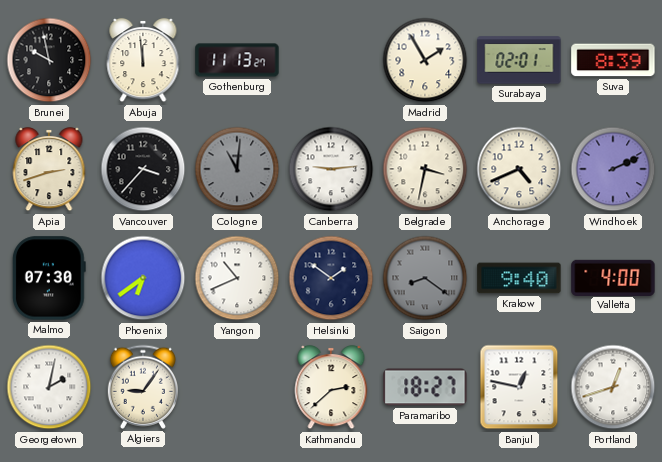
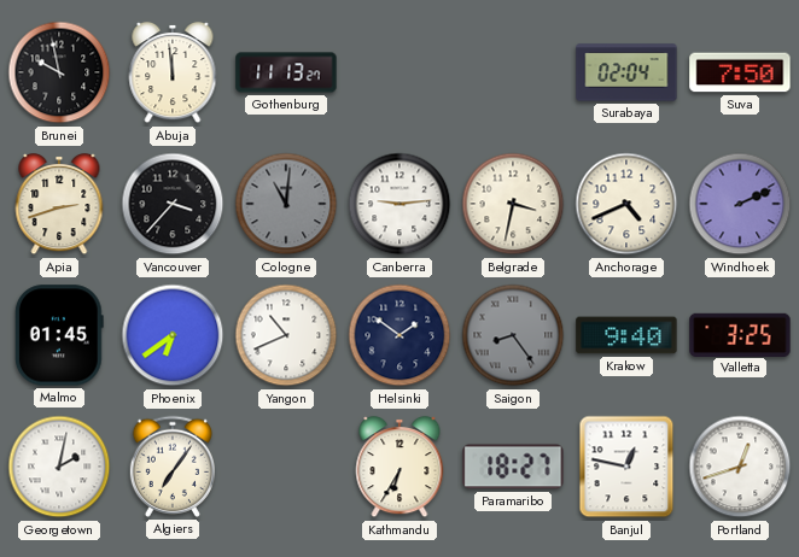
Madrid: 1:55 -> none (425, 60)
Surabaya: 02:01 -> 02:04 (626, 72)
Suva: 8:39 -> 7:50 (740, 72)
Malmo: 07:30 -> 01:45 (59, 335)
Saigon: 8:21 -> 8:24 (513, 335)
Valletta: 4:00 -> 3:25 (740, 334)
Algiers: 9:06 -> 7:06 (171, 467)
Kathmandu: 2:38 -> 6:35 (400, 467)
